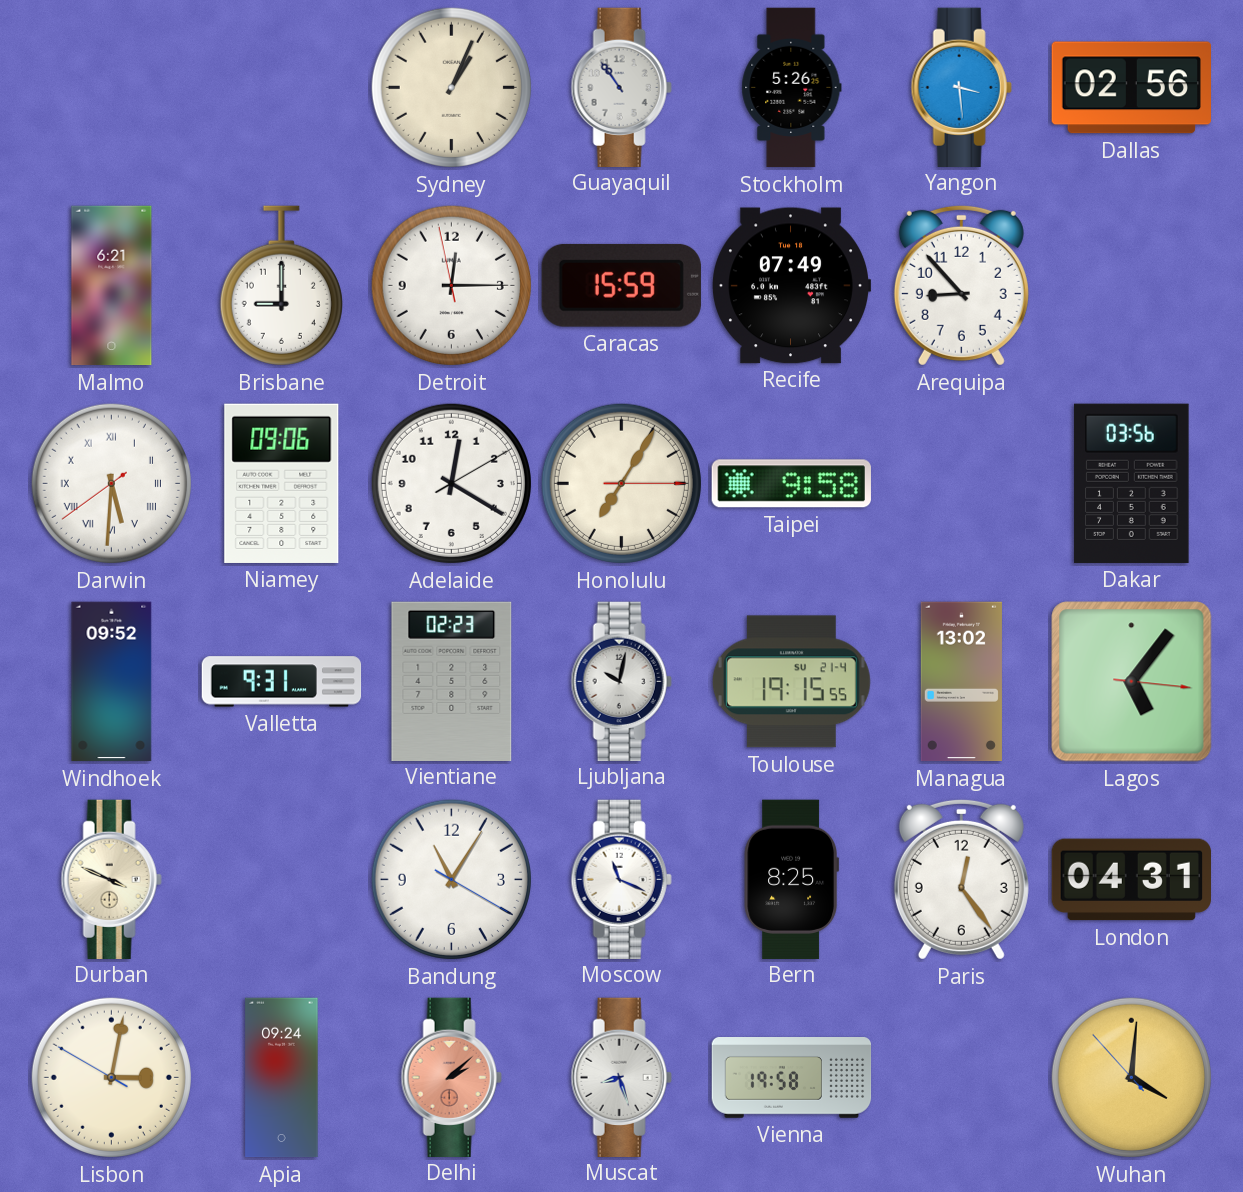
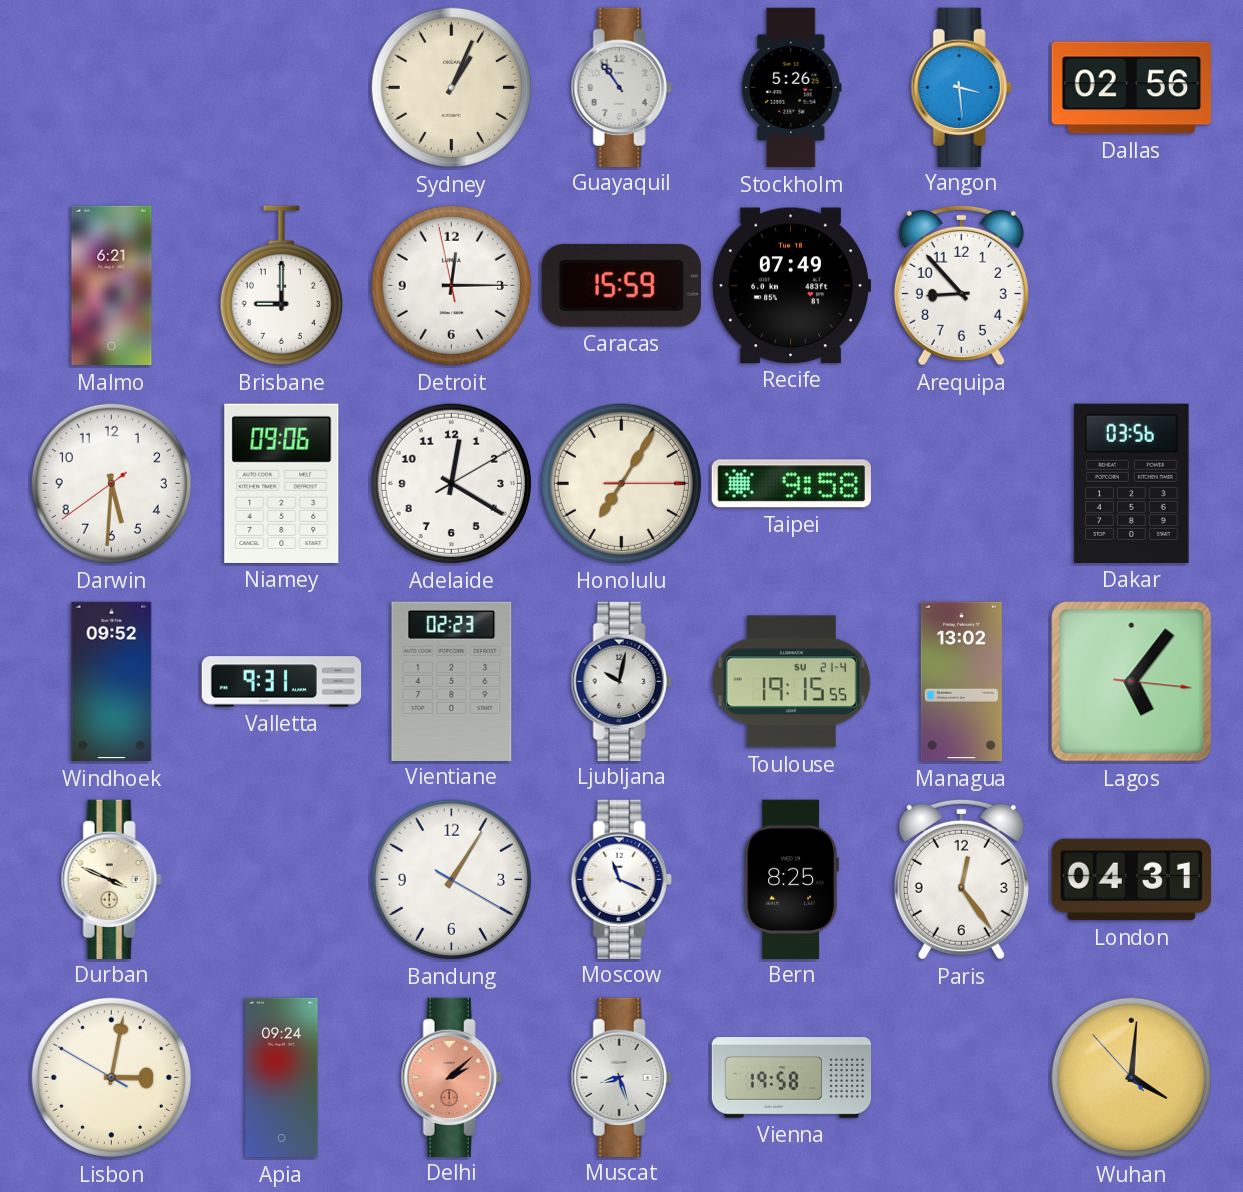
Darwin numerals: Roman -> Arabic (111, 483)
Bandung: 11:05 -> 1:05 (451, 879)
